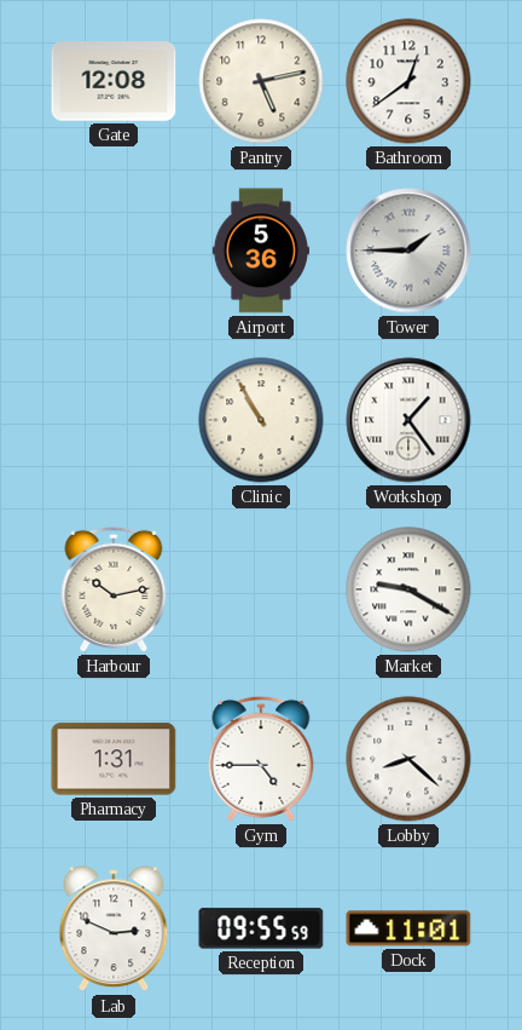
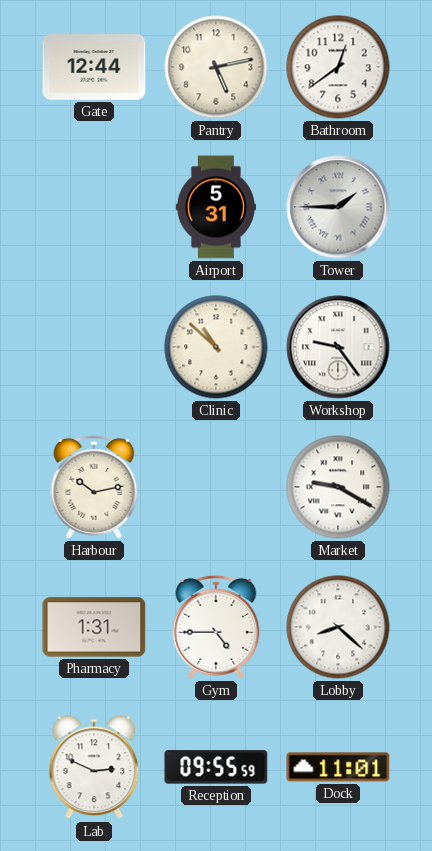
Gate: 12:08 -> 12:44 (94, 67)
Airport: 5:36 -> 5:31 (216, 207)
Clinic: 10:55 -> 10:52 (216, 347)
Workshop: 1:24 -> 9:24 (338, 347)
